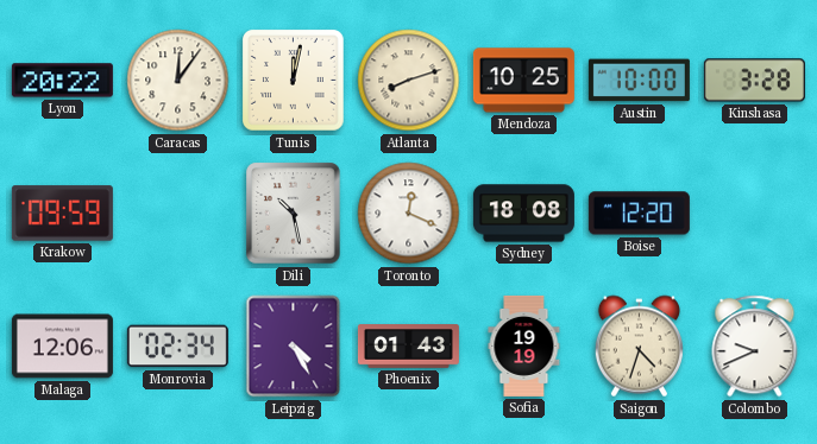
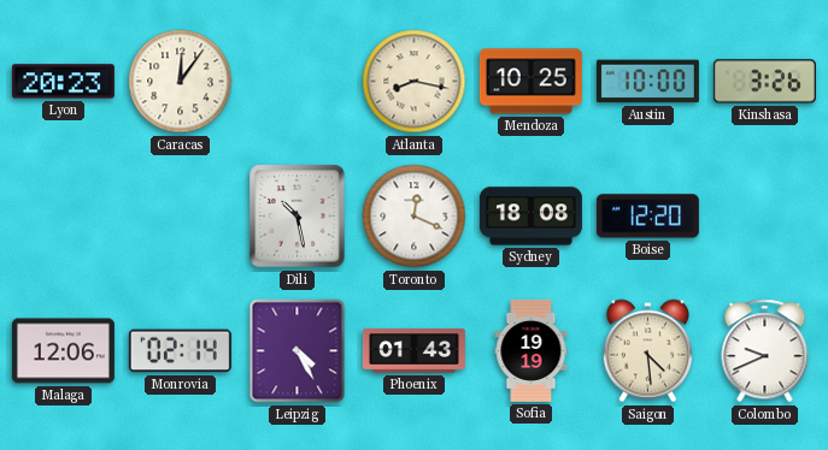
Lyon: 20:22 -> 20:23 (63, 82)
Tunis: 12:02 -> none (294, 81)
Atlanta: 8:12 -> 8:17 (415, 82)
Kinshasa: 3:28 -> 3:26 (764, 82)
Krakow: 09:59 -> none (62, 214)
Monrovia: 02:34 -> 02:14 (180, 351)
Saigon: 4:33 -> 4:29 (647, 351)
